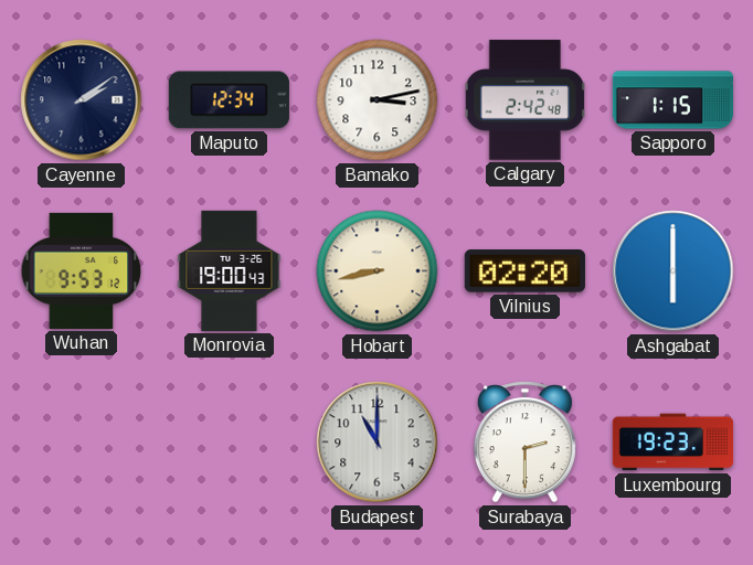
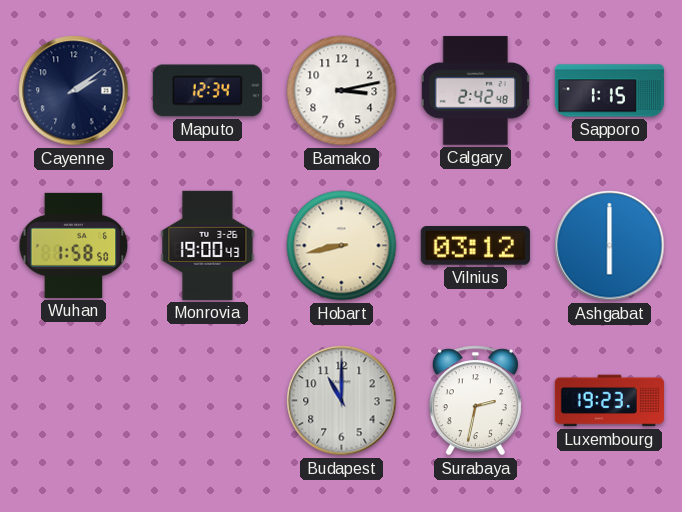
Wuhan: 9:53 -> 1:58 (74, 245)
Vilnius: 02:20 -> 03:12 (475, 246)
Surabaya: 2:30 -> 2:32 (475, 401)
